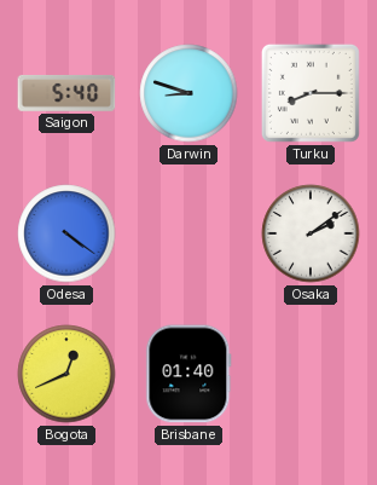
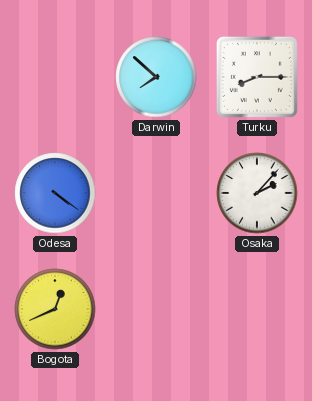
Saigon: 5:40 -> none (66, 93)
Darwin: 8:48 -> 7:52 (156, 77)
Osaka: 2:09 -> 2:07 (257, 193)
Brisbane: 01:40 -> none (188, 374)
